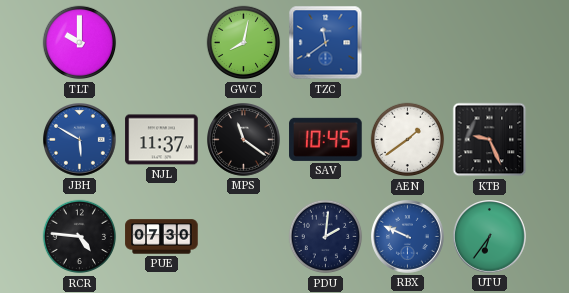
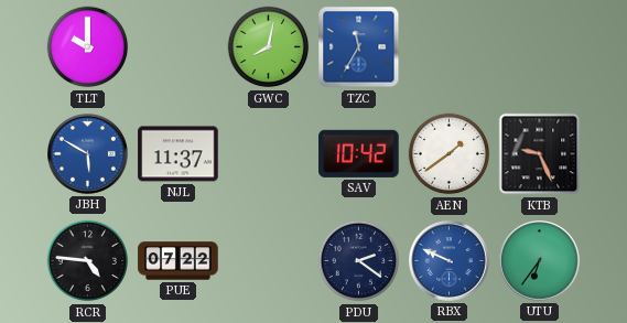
TZC: 11:39 -> 11:35 (359, 47)
MPS: 11:21 -> none (244, 140)
SAV: 10:45 -> 10:42 (359, 153)
PUE: 07:30 -> 07:22 (179, 261)
PDU: 2:01 -> 2:21 (359, 261)
